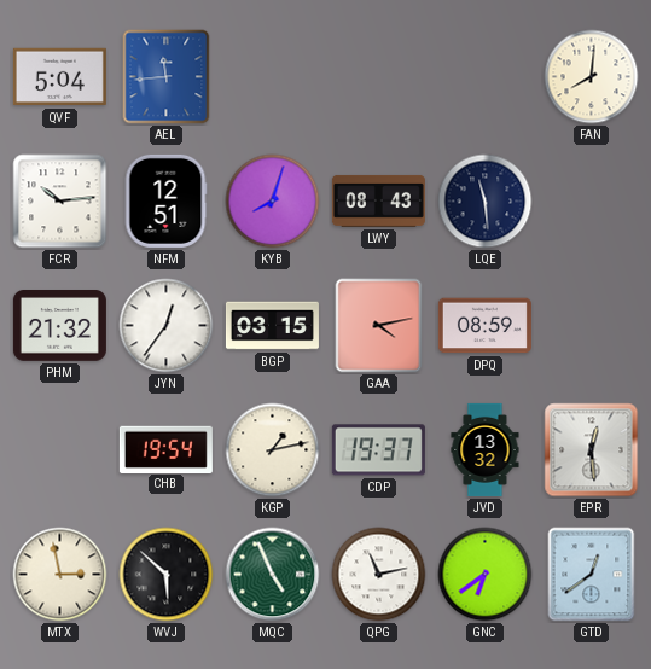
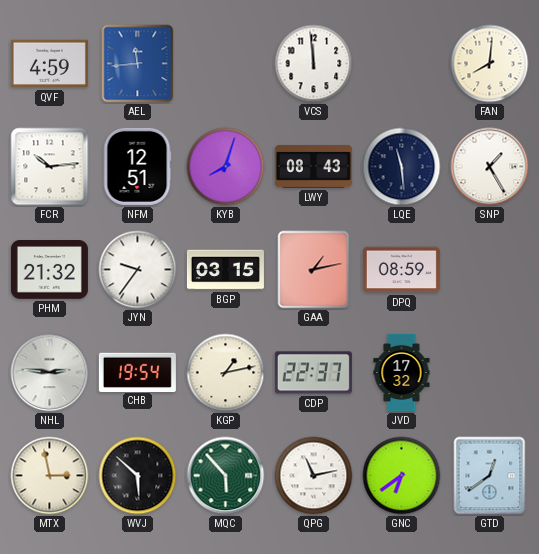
QVF: 5:04 -> 4:59 (49, 64)
VCS: none -> 11:59 (314, 64)
SNP: none -> 1:25 (490, 167)
JYN: 12:36 -> 9:36 (138, 270)
GAA: 4:13 -> 1:13 (314, 270)
NHL: none -> 2:46 (50, 373)
CDP: 19:37 -> 22:37 (313, 373)
JVD: 13:32 -> 17:32 (402, 372)
EPR: 12:29 -> none (592, 450)
MQC: 4:56 -> 5:53 (226, 476)
